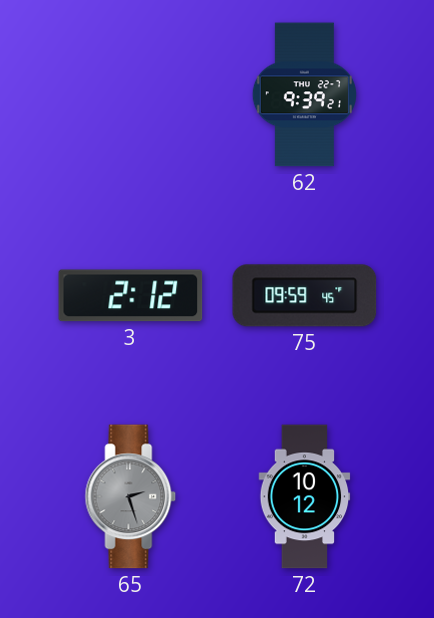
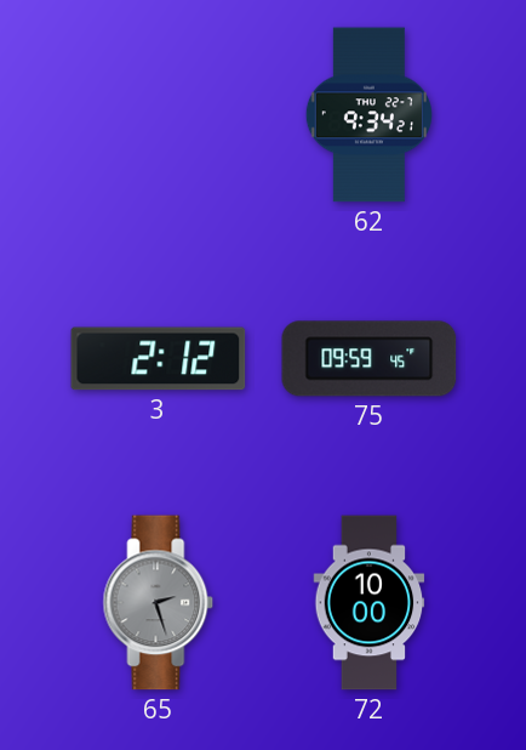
62: 9:39 -> 9:34 (368, 115)
72: 10:12 -> 10:00 (370, 603)
